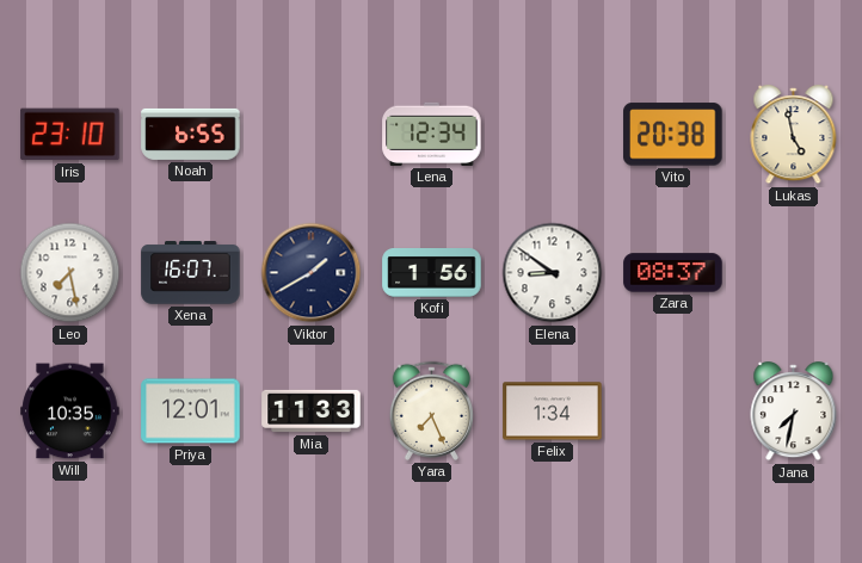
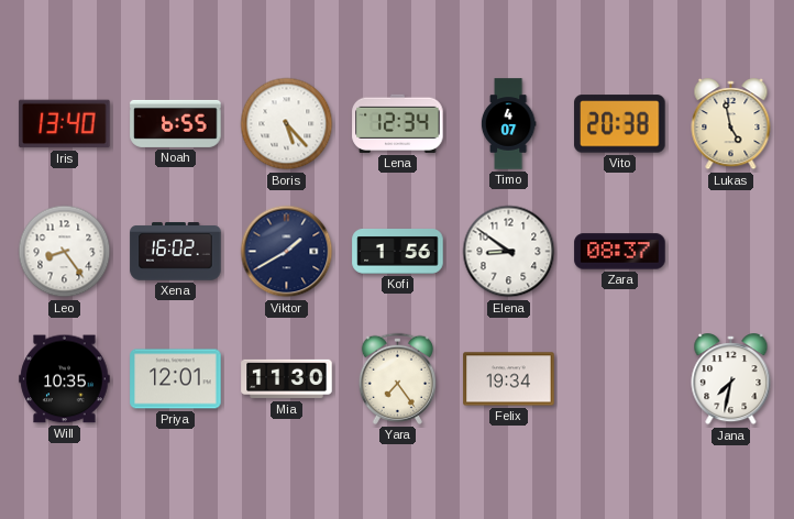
Iris: 23:10 -> 13:40 (65, 124)
Boris: none -> 5:23 (287, 124)
Timo: none -> 4:07 (508, 124)
Leo: 7:28 -> 8:24 (65, 252)
Xena: 16:07 -> 16:02 (176, 252)
Mia: 11:33 -> 11:30 (287, 379)
Yara: 7:26 -> 7:24 (397, 378)
Felix: 1:34 -> 19:34 (509, 379)
